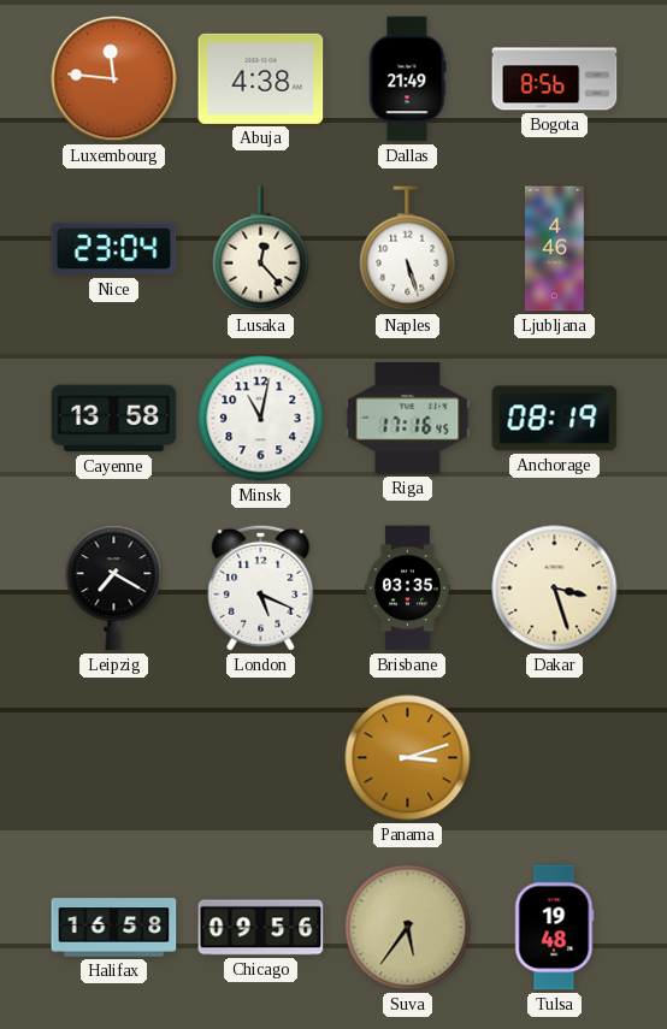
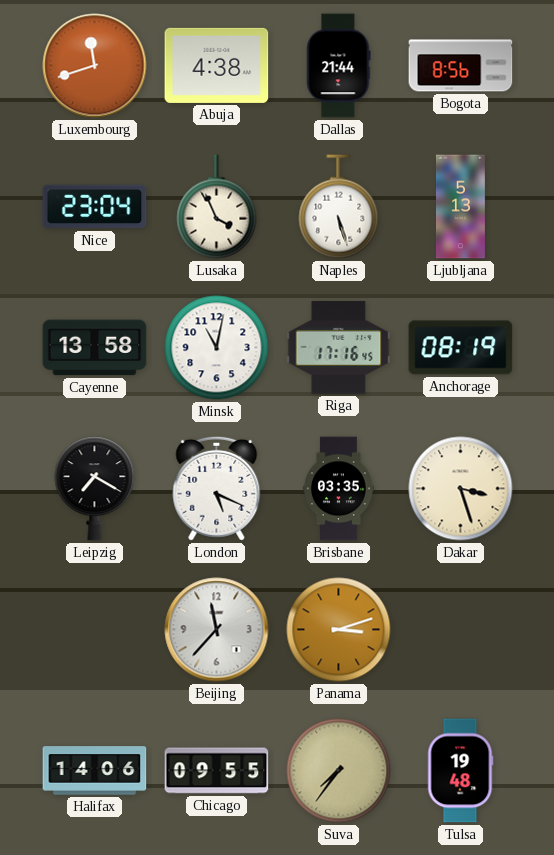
Luxembourg: 11:46 -> 11:42 (95, 66)
Dallas: 21:49 -> 21:44 (338, 66)
Lusaka: 12:23 -> 3:56 (217, 207)
Ljubljana: 4:46 -> 5:13 (460, 207)
Beijing: none -> 11:37 (217, 630)
Halifax: 16:58 -> 14:06 (95, 771)
Chicago: 09:56 -> 09:55 (217, 771)
Suva: 5:36 -> 7:36 (339, 771)
